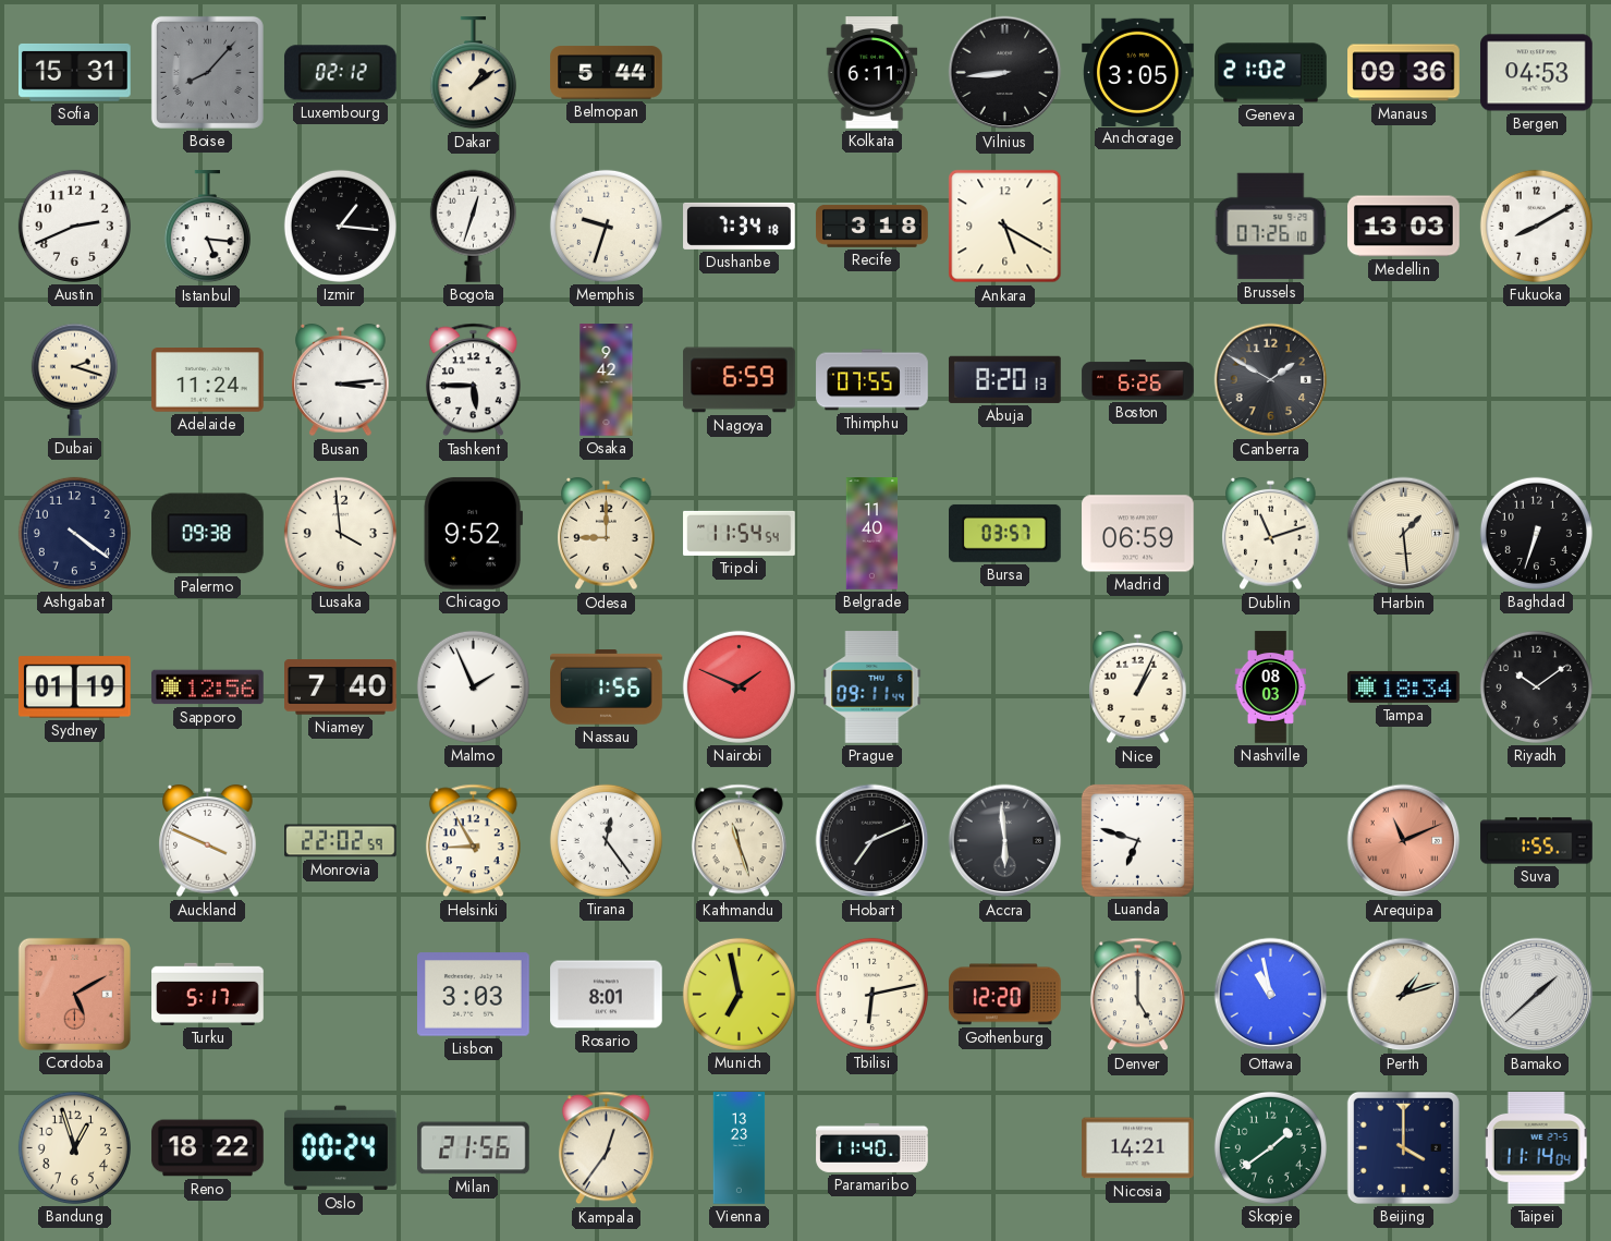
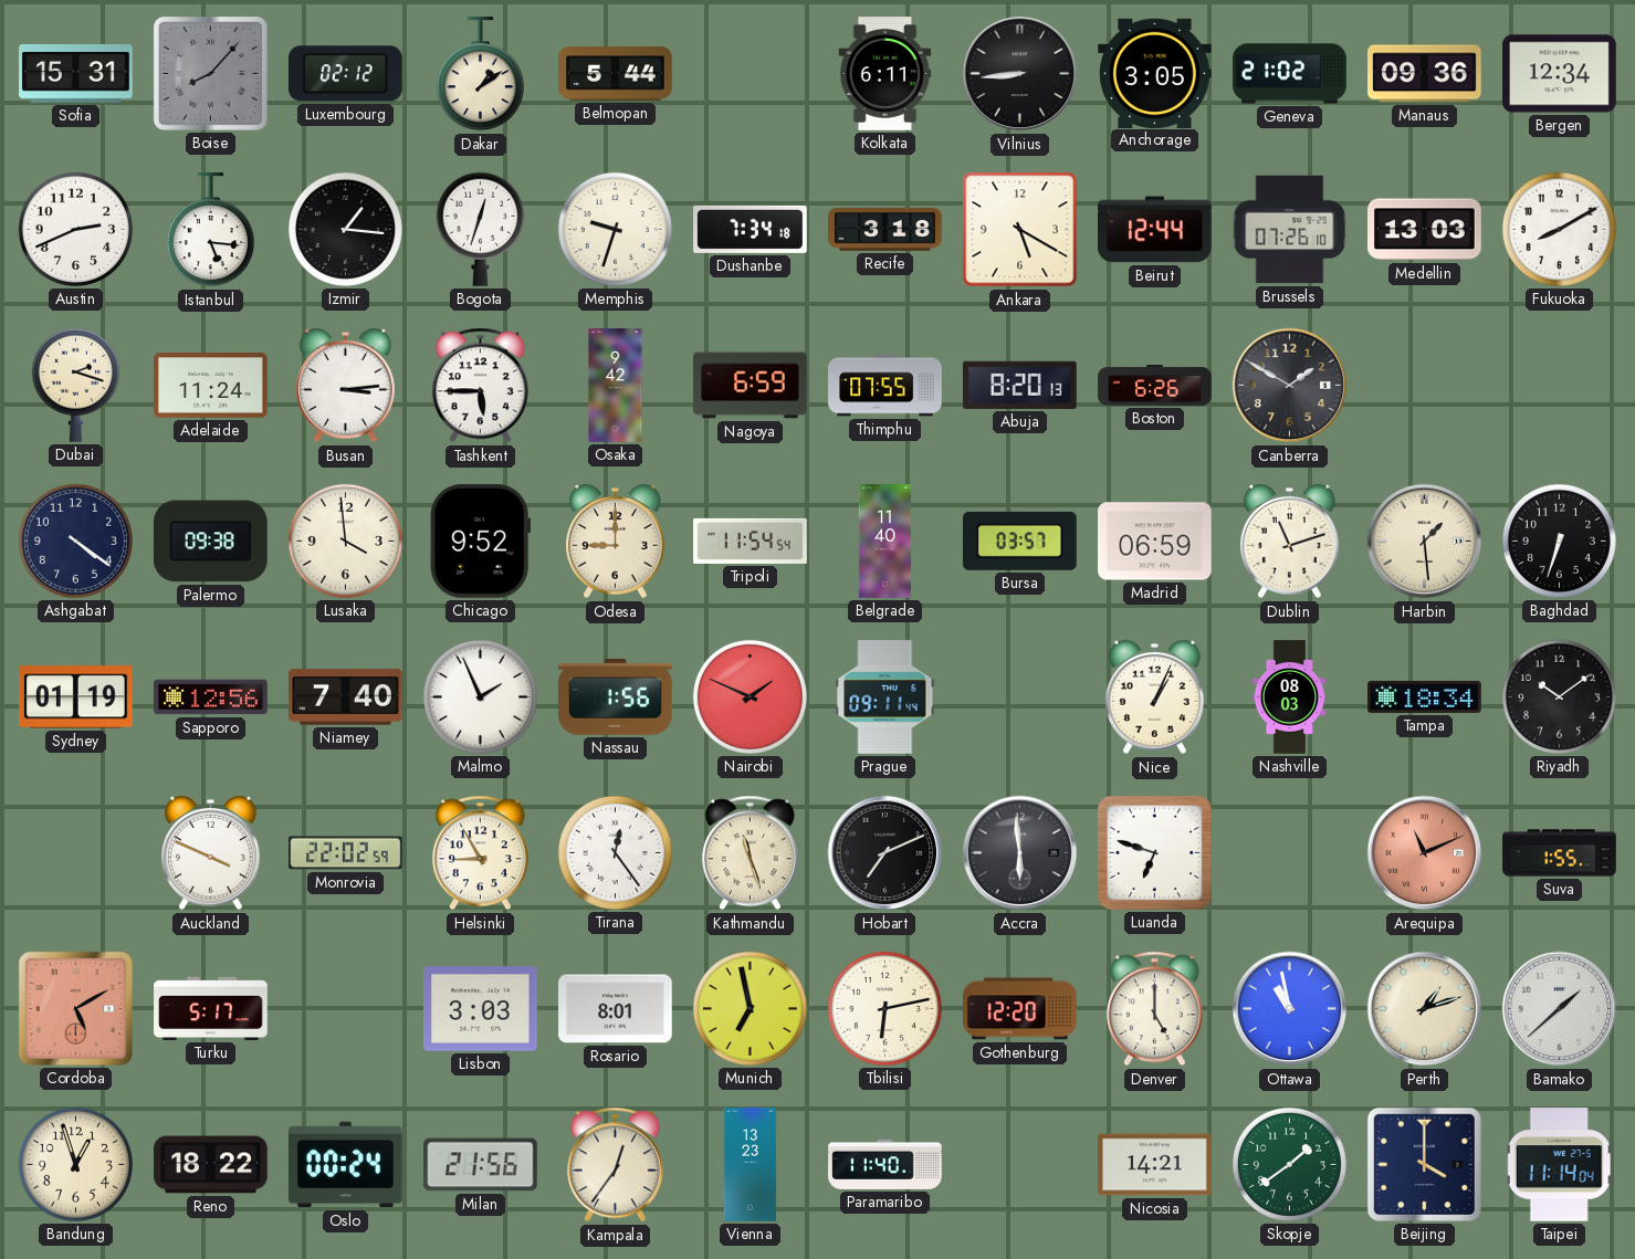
Bergen: 04:53 -> 12:34 (1560, 74)
Beirut: none -> 12:44 (1155, 230)
